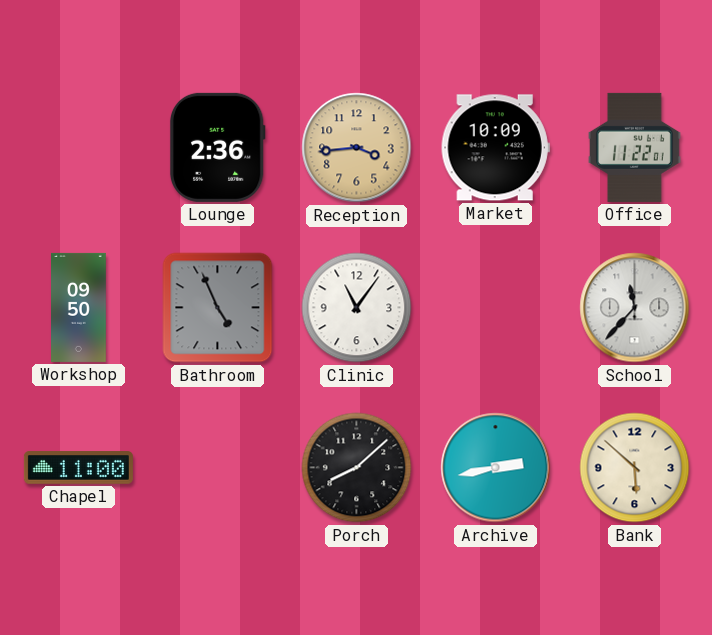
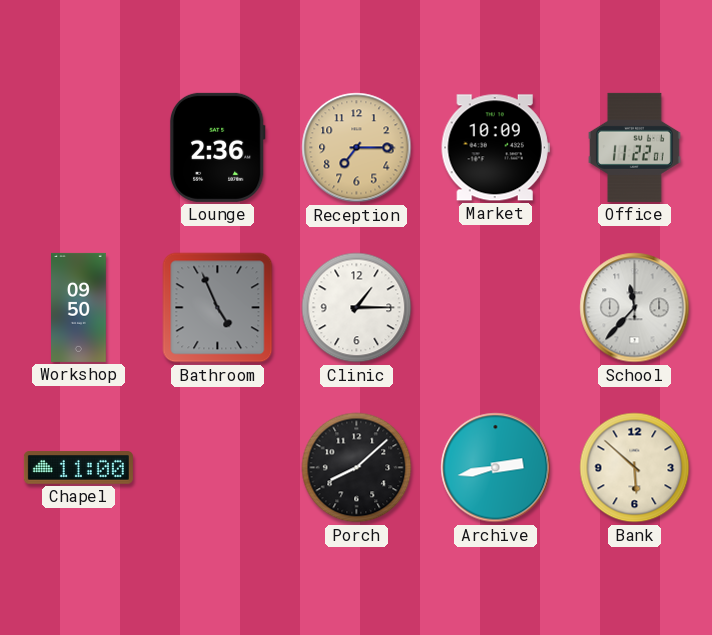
Reception: 3:44 -> 7:15 (357, 148)
Clinic: 11:06 -> 1:15 (357, 308)
